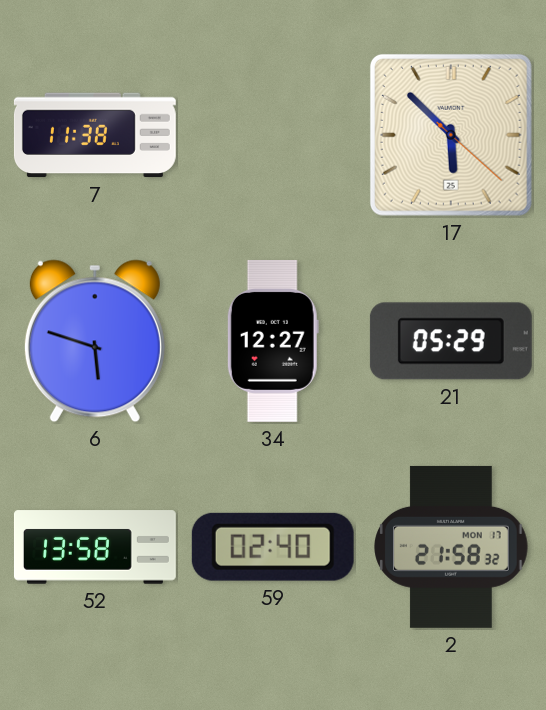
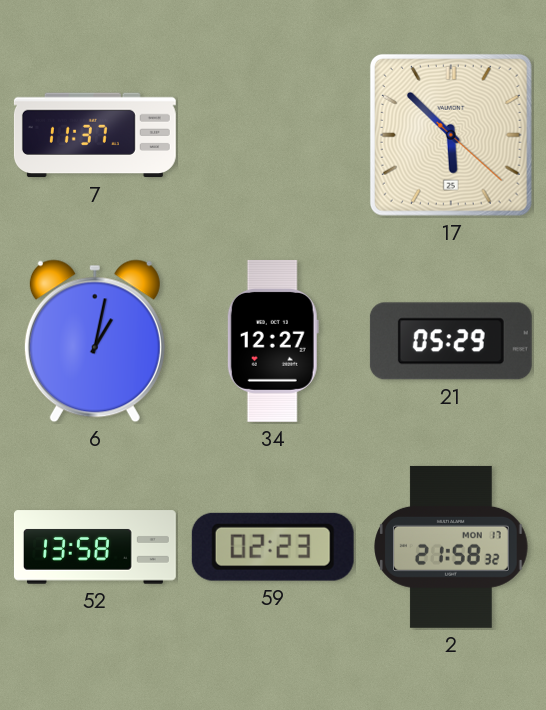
7: 11:38 -> 11:37 (95, 135)
6: 5:48 -> 1:02 (95, 341)
59: 02:40 -> 02:23 (273, 547)
